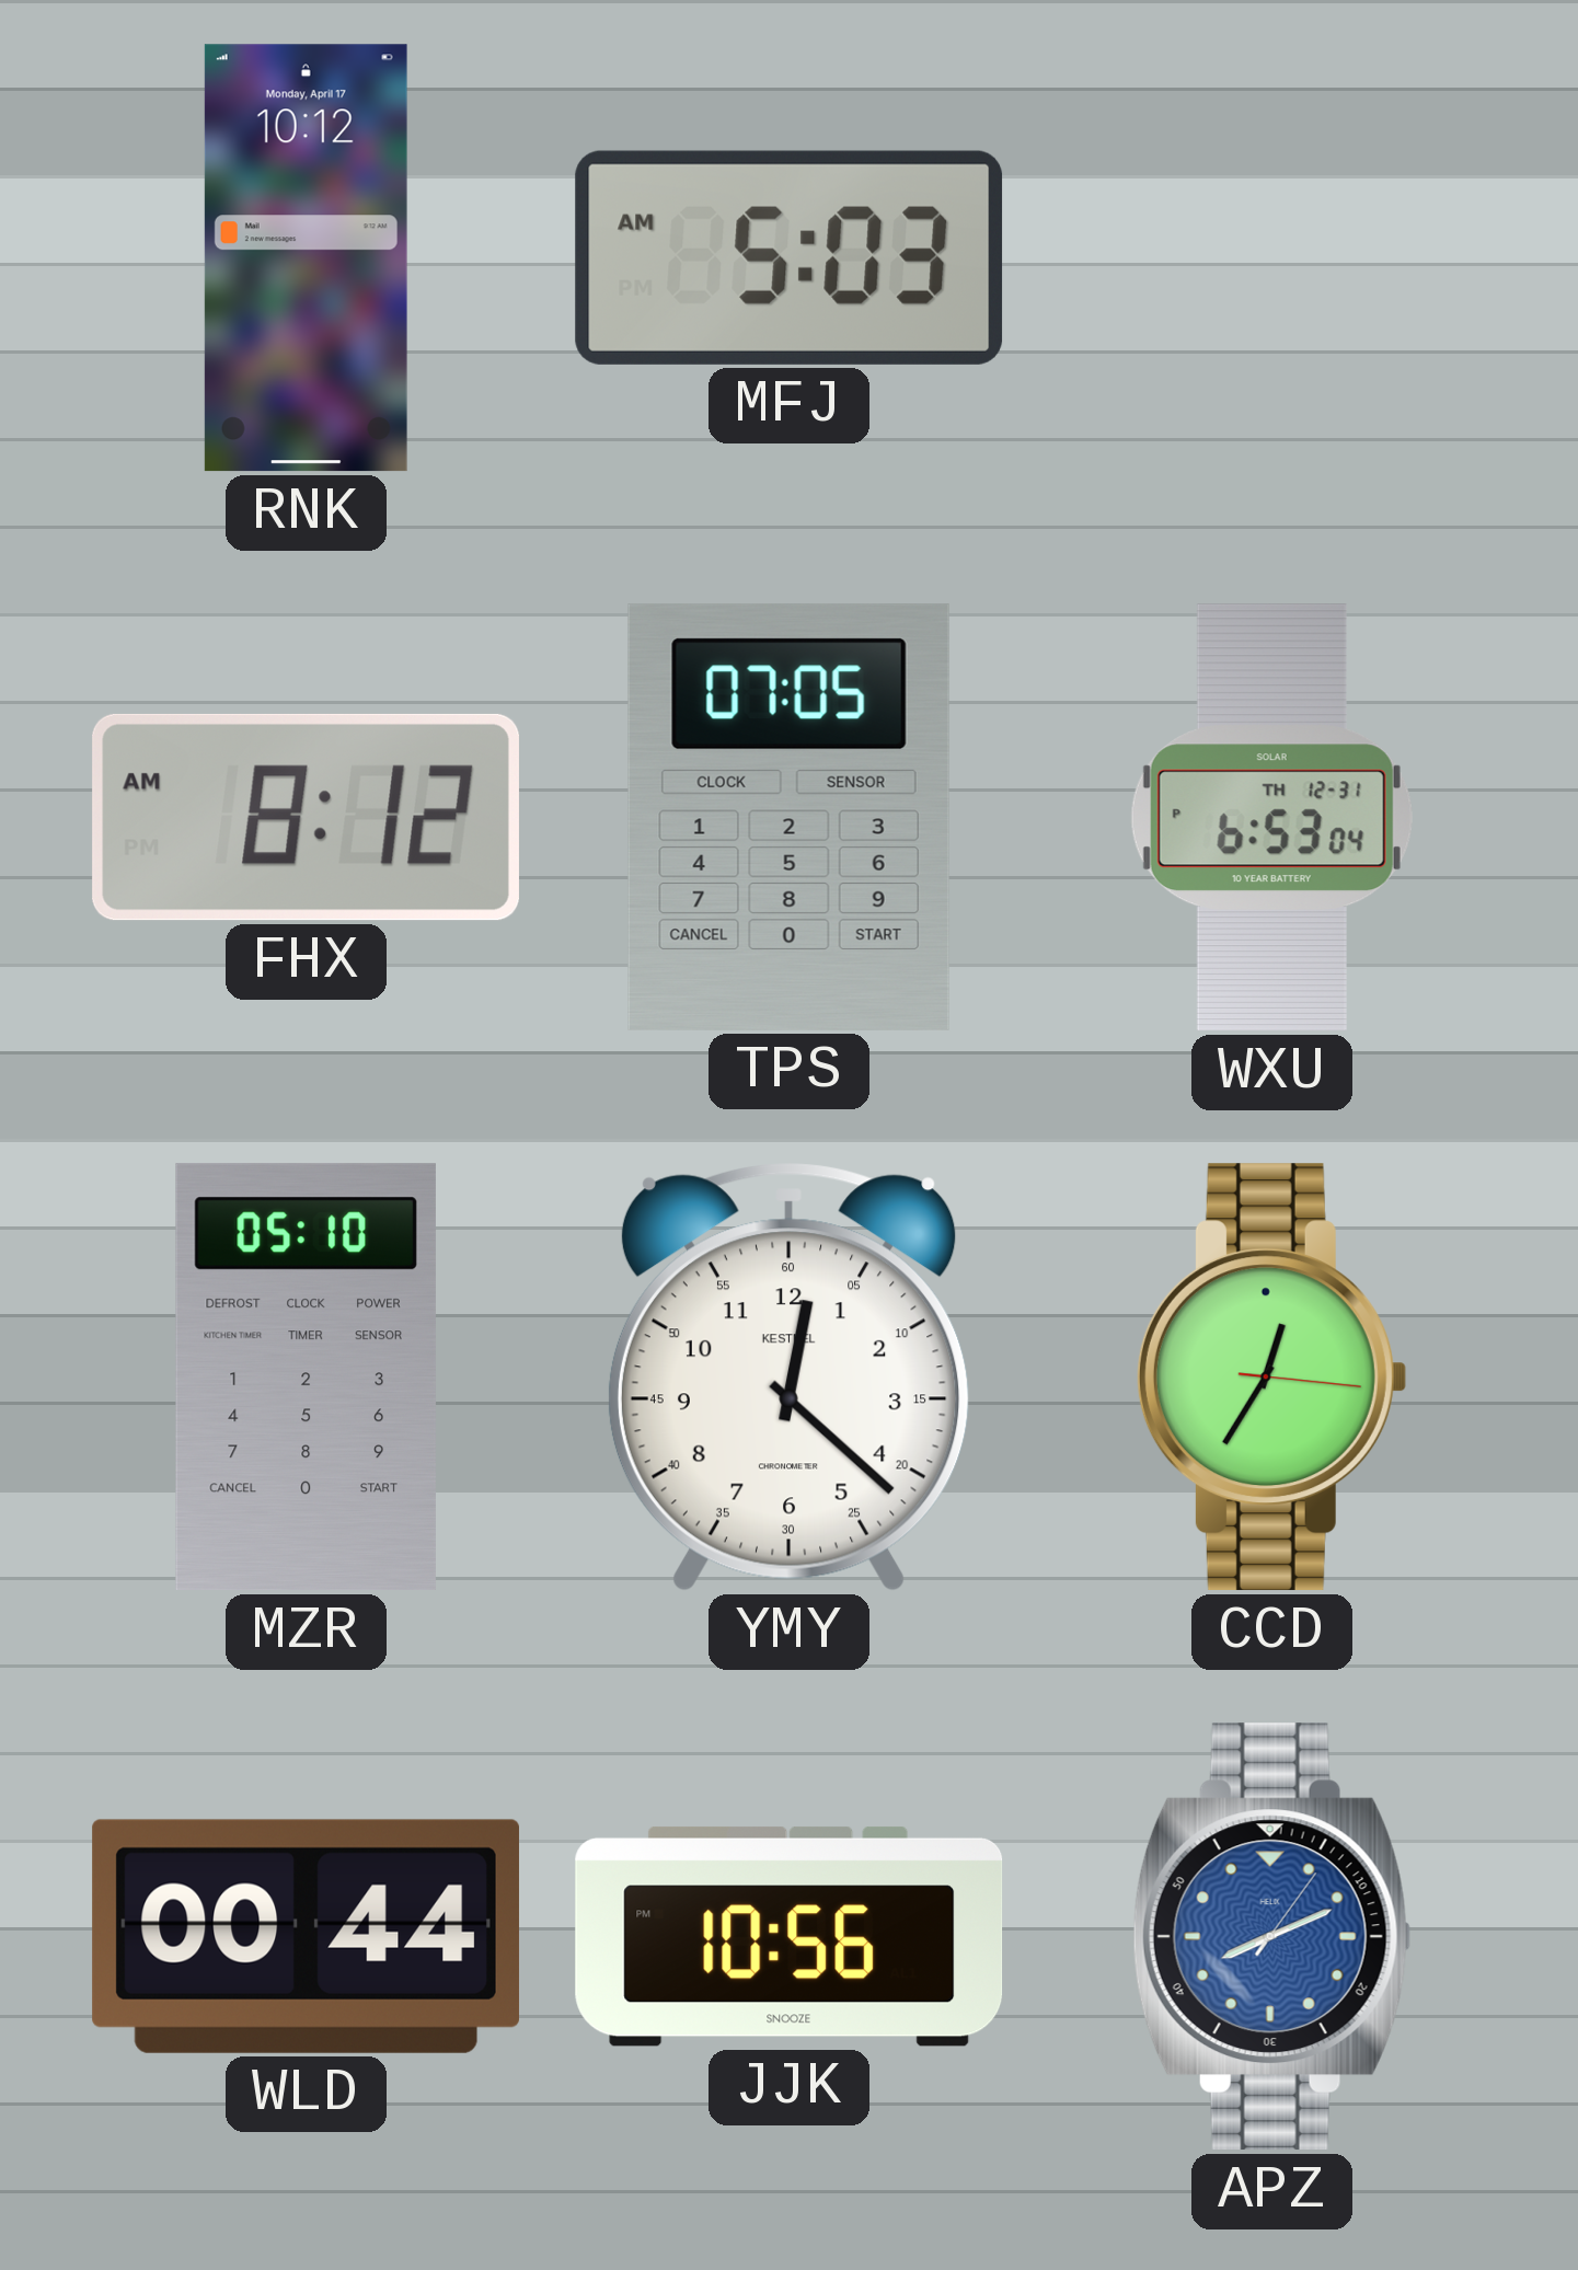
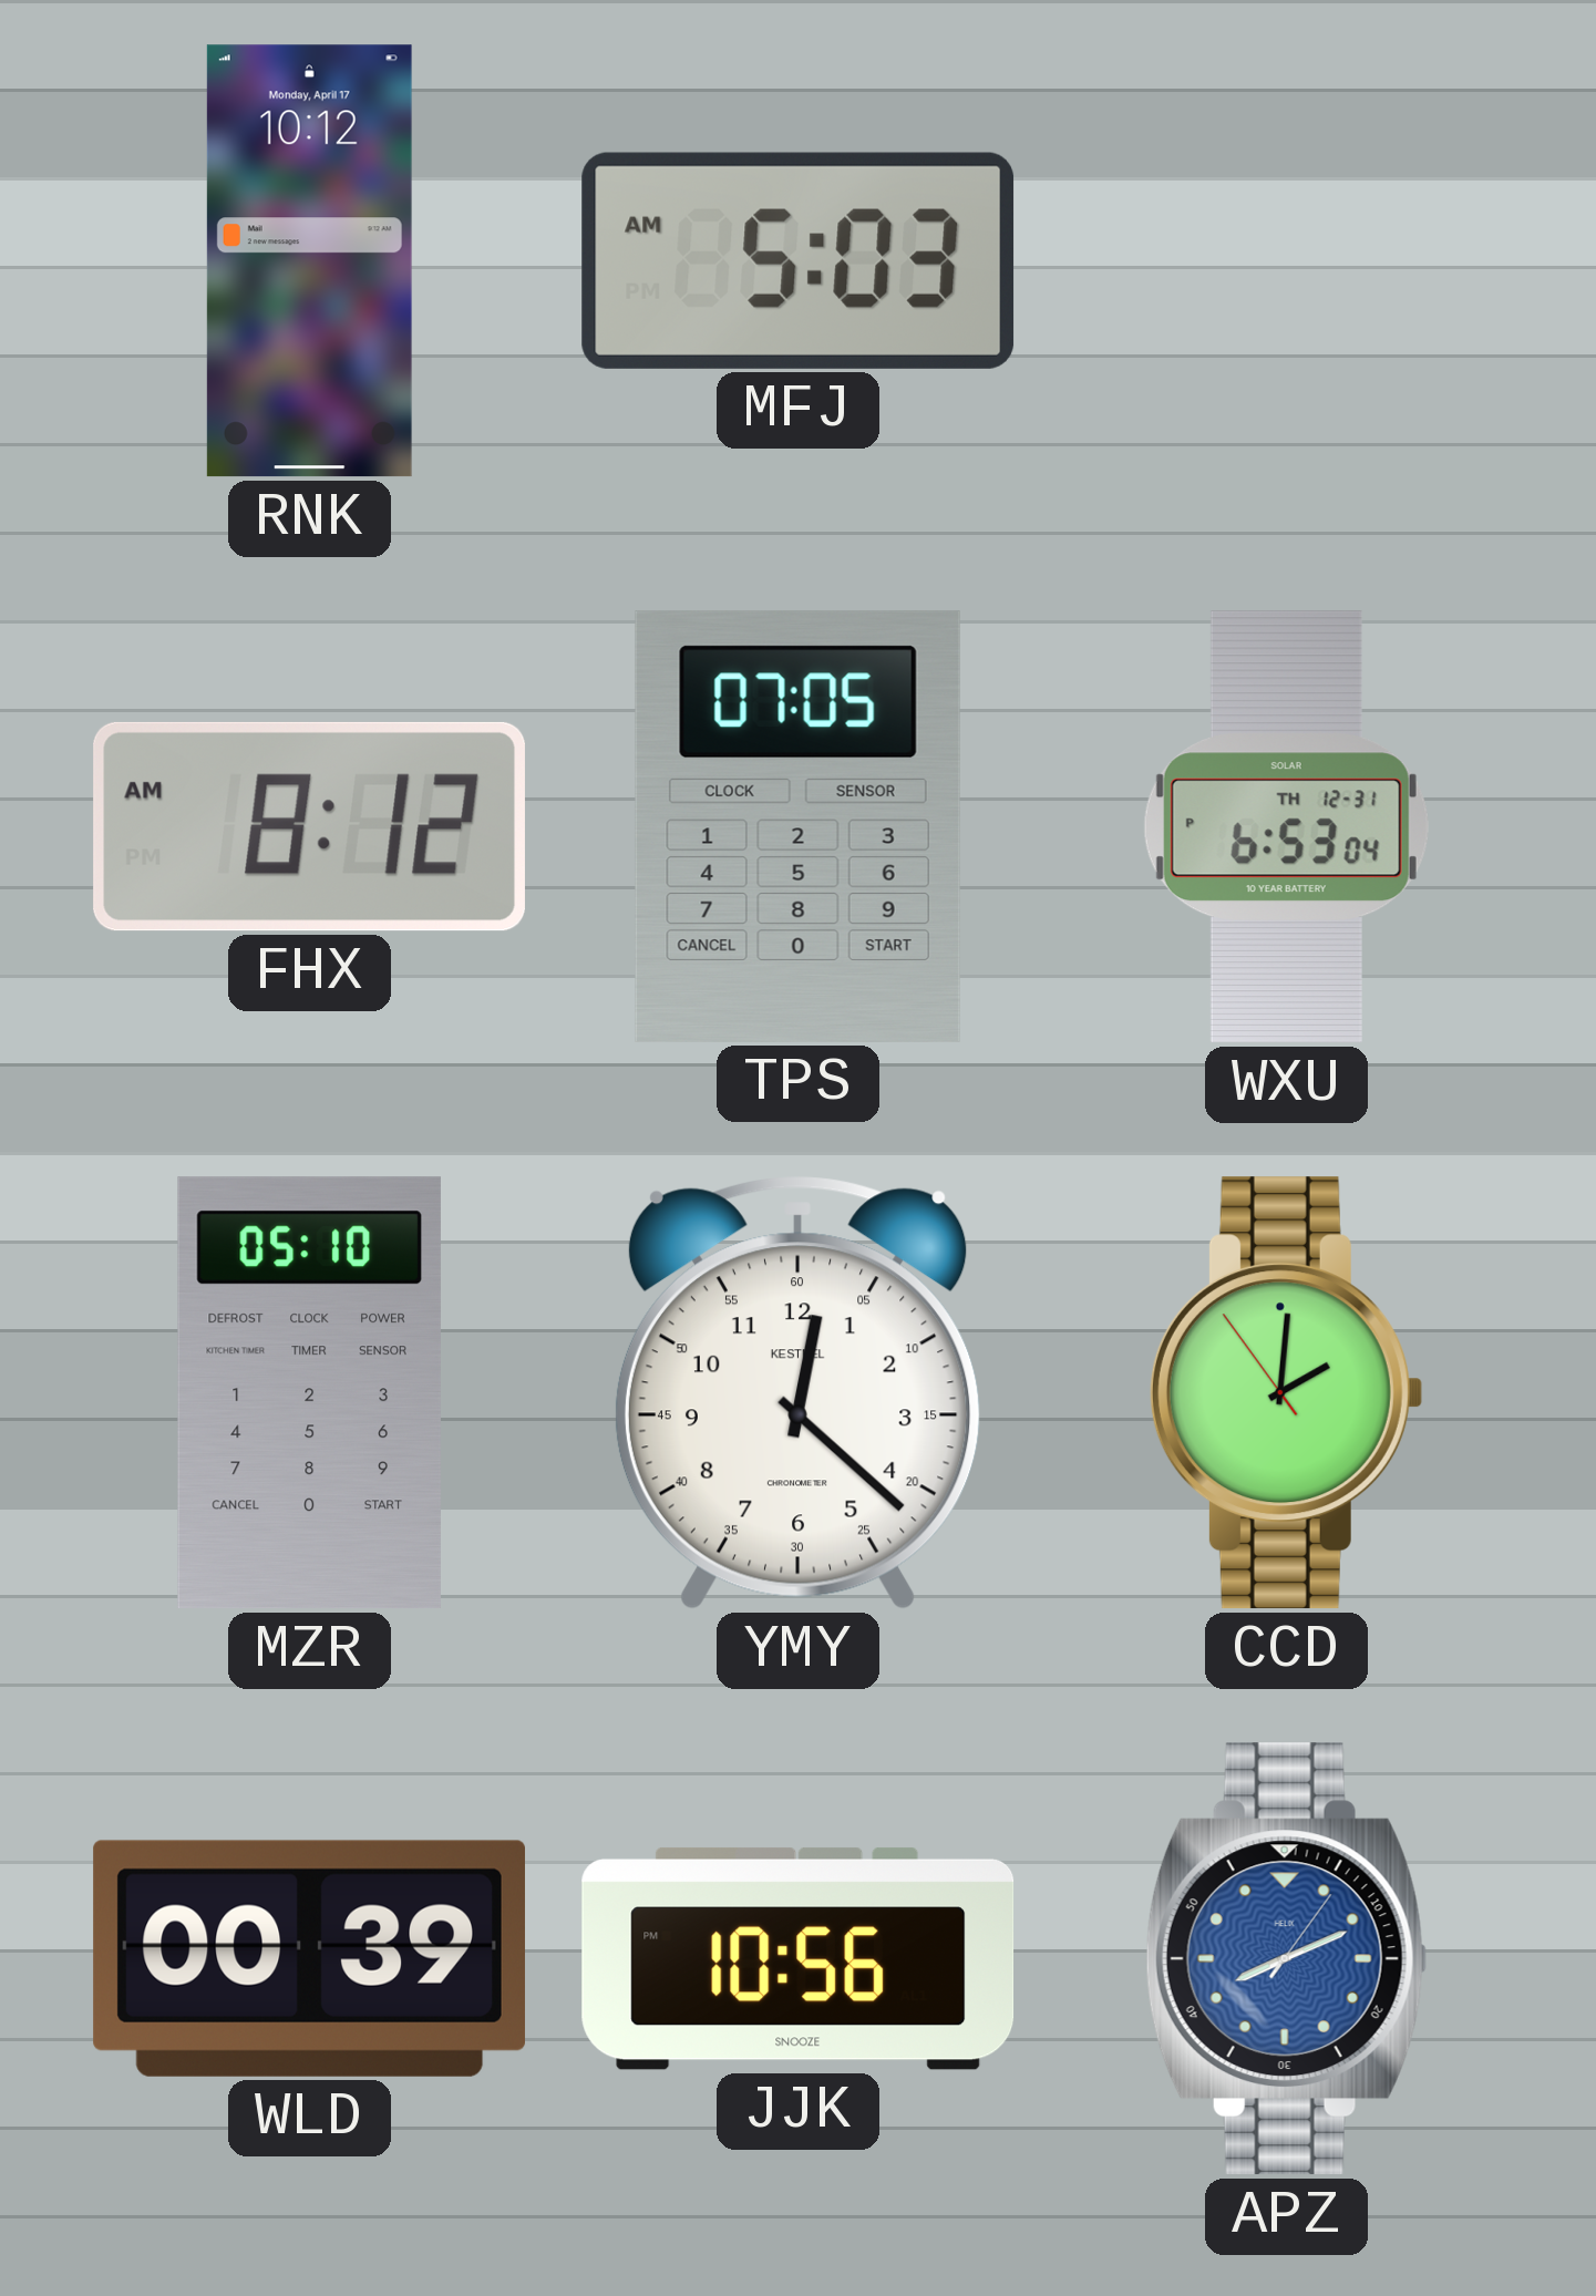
CCD: 12:35 -> 2:00 (1286, 1393)
WLD: 00:44 -> 00:39 (309, 1958)
